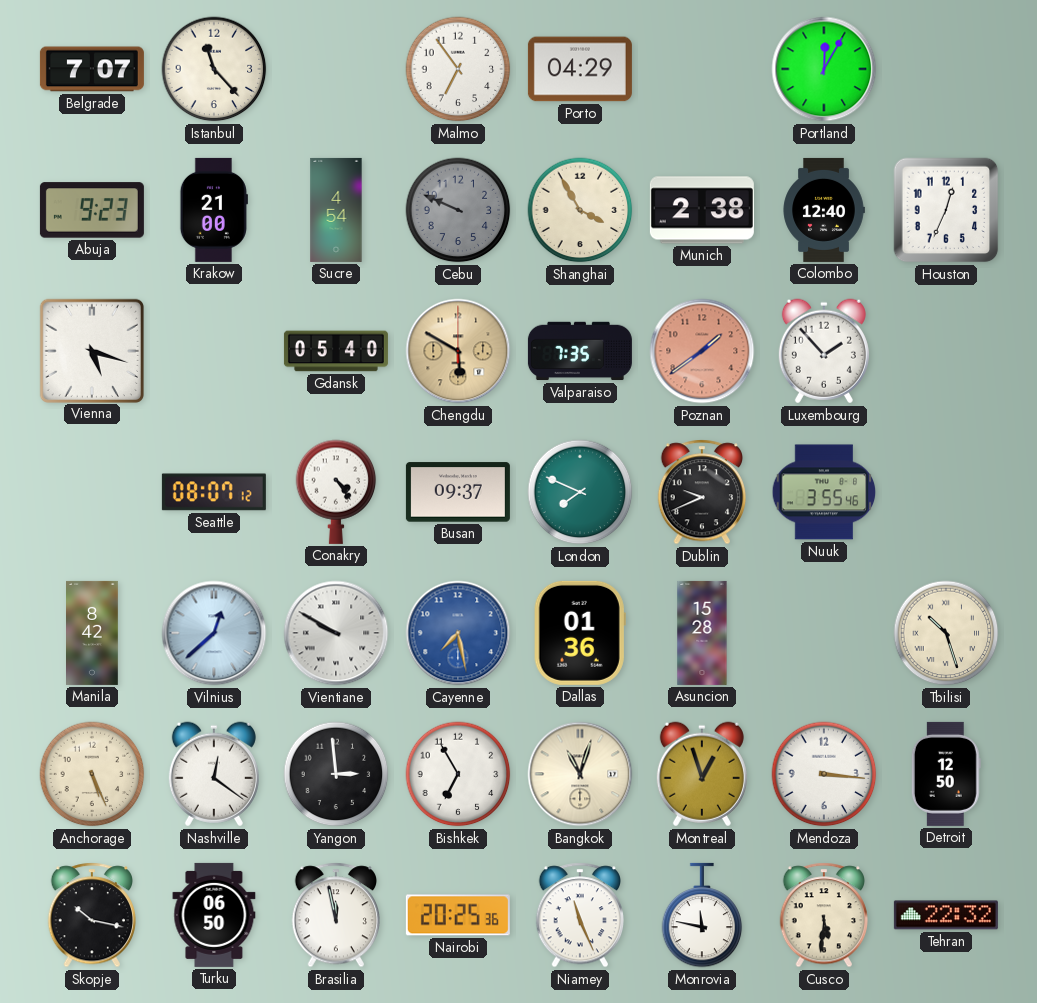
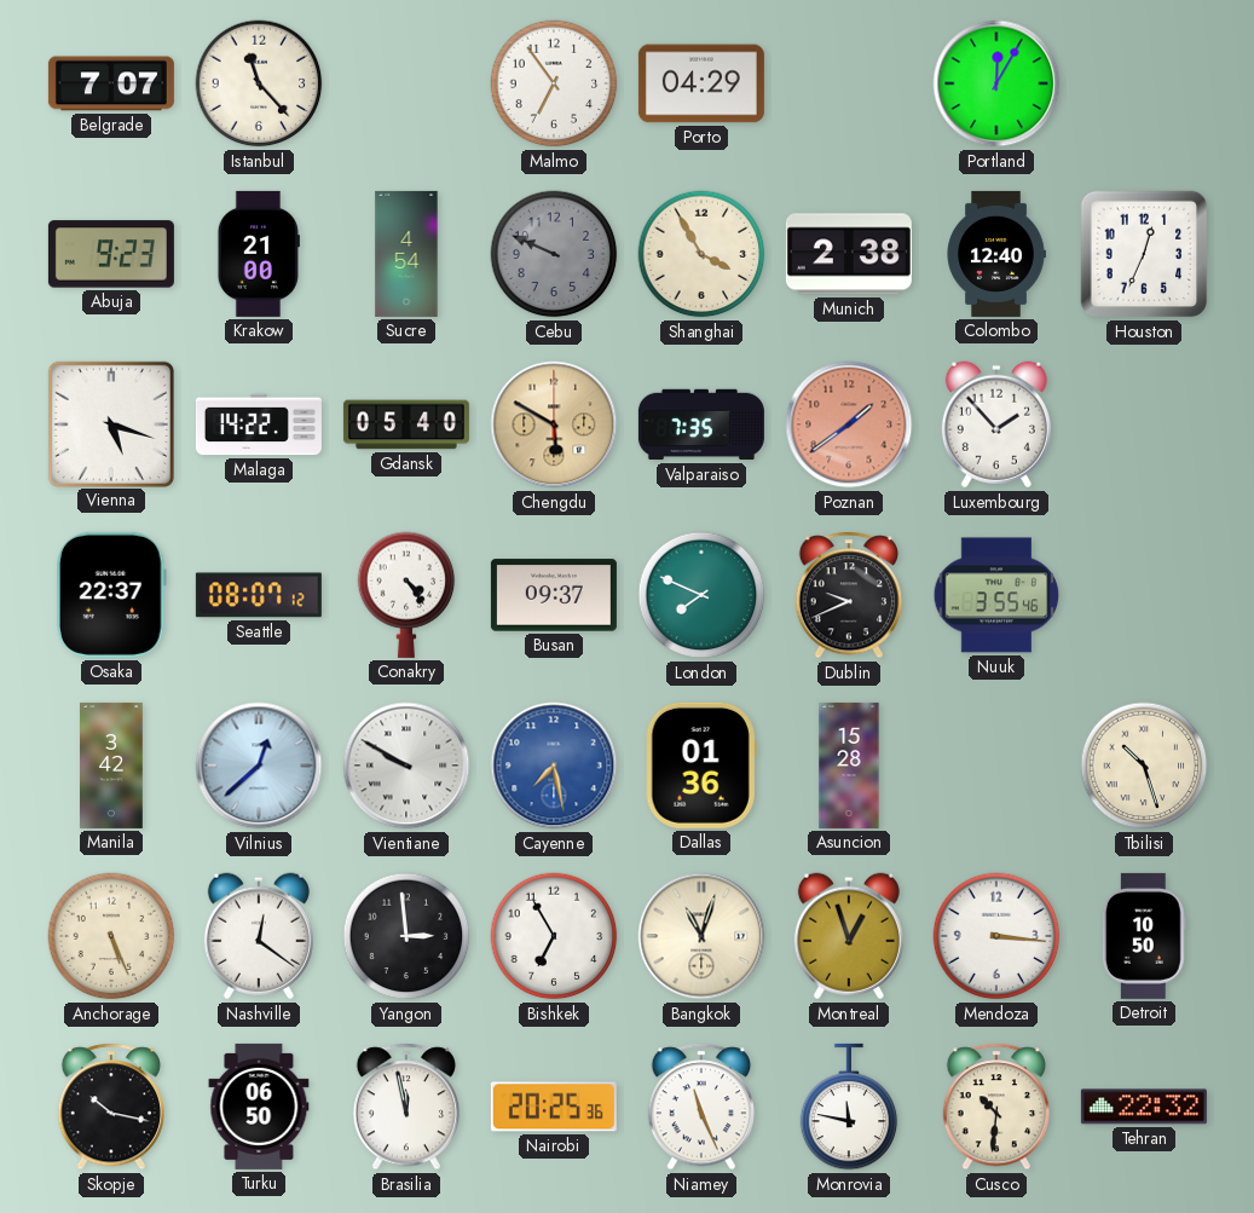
Malaga: none -> 14:22 (259, 424)
Osaka: none -> 22:37 (111, 595)
Manila: 8:42 -> 3:42 (112, 766)
Detroit: 12:50 -> 10:50 (1144, 936)
Cusco: 5:31 -> 10:31 (996, 1107)
